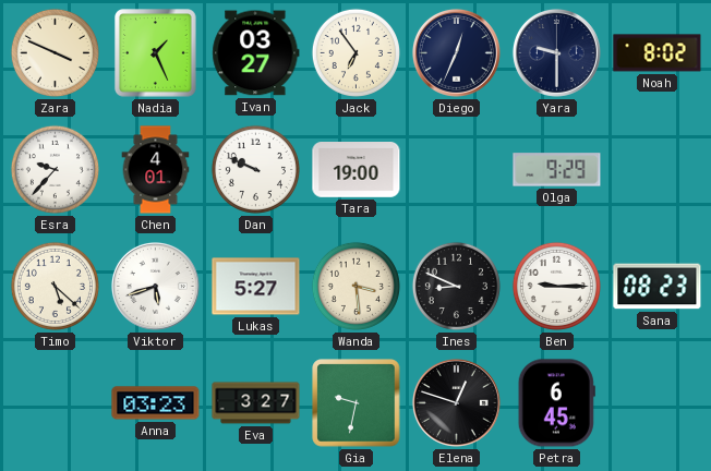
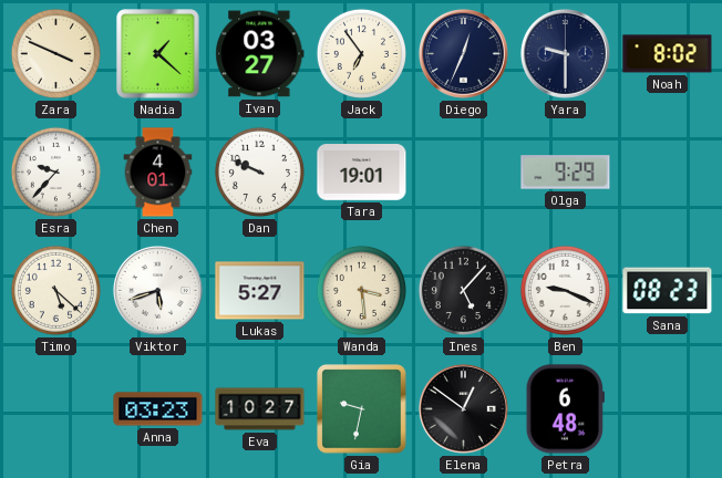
Nadia: 1:26 -> 1:22 (158, 54)
Tara: 19:00 -> 19:01 (362, 173)
Ines: 8:49 -> 5:07 (463, 290)
Ben: 9:15 -> 9:19 (565, 290)
Eva: 3:27 -> 10:27 (260, 409)
Elena: 12:48 -> 12:51 (463, 408)
Petra: 6:45 -> 6:48 (565, 409)
